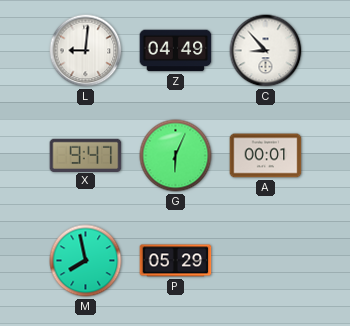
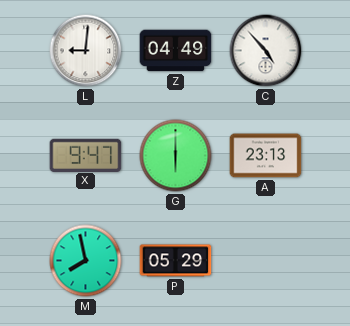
C: 8:53 -> 4:53 (266, 51)
G: 6:04 -> 6:00 (176, 156)
A: 00:01 -> 23:13 (266, 156)
